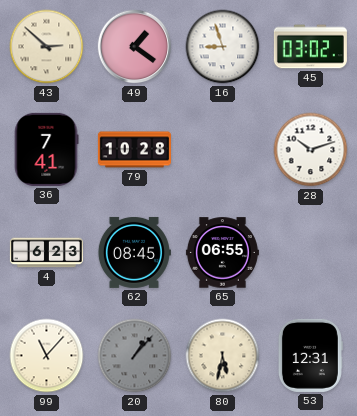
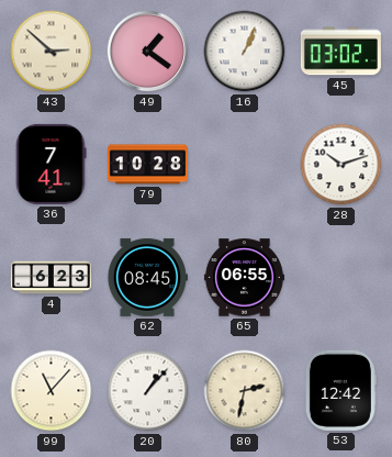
16: 8:57 -> 1:04 (245, 52)
20 dial: grey -> white (148, 391)
80: 5:32 -> 2:32 (245, 391)
53: 12:31 -> 12:42 (340, 390)
